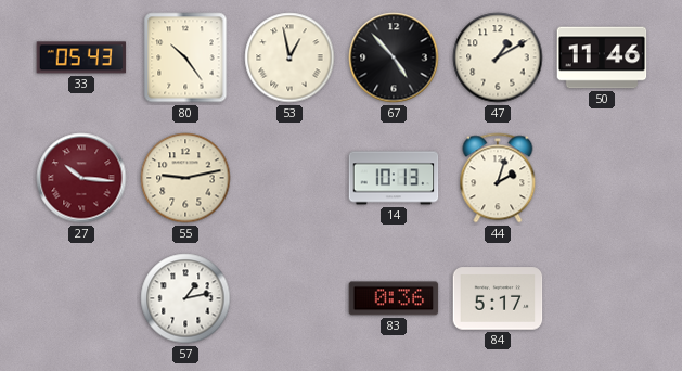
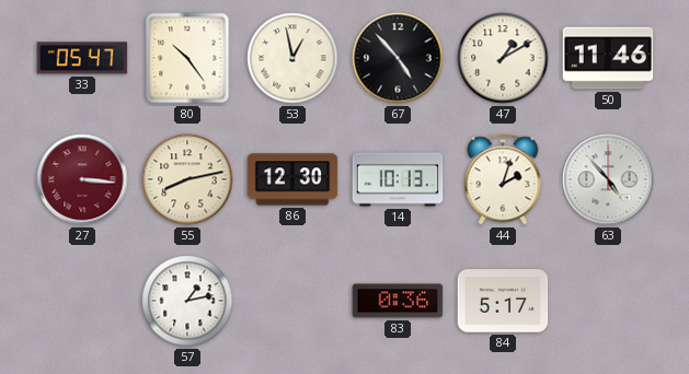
33: 05:43 -> 05:47 (82, 58)
27: 10:16 -> 3:16 (82, 179)
55: 9:13 -> 8:13 (187, 179)
86: none -> 12:30 (292, 179)
63: none -> 4:53 (608, 179)
